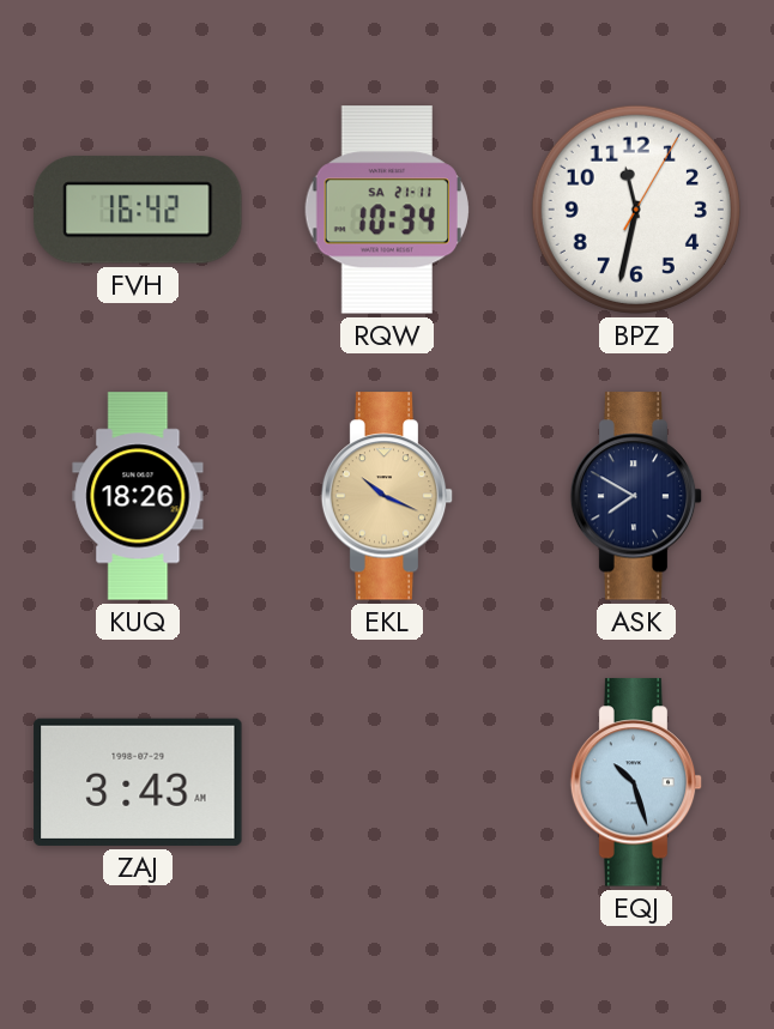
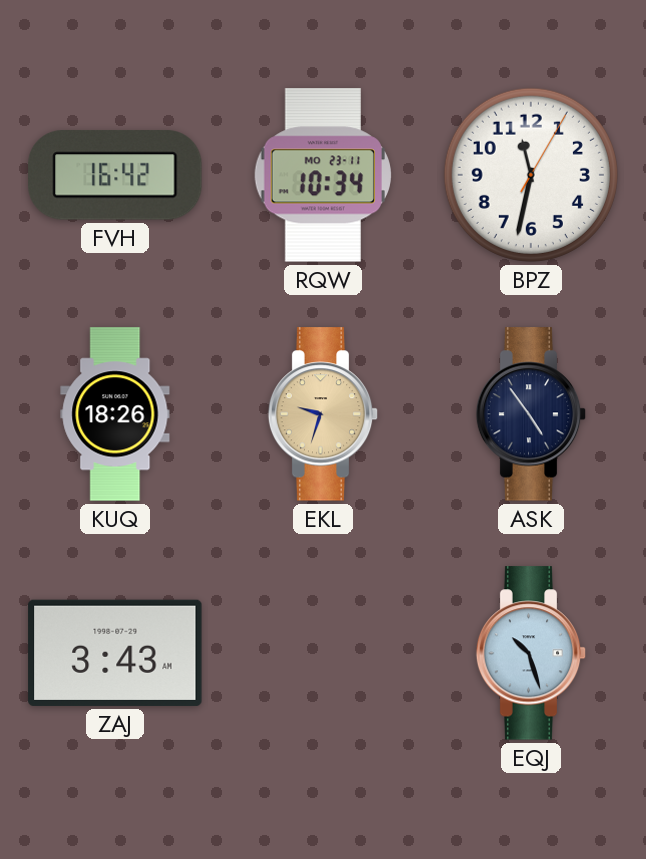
RQW date: SA 21-11 -> MO 23-11 (323, 175)
EKL: 10:19 -> 9:33 (323, 414)
ASK: 7:50 -> 4:54 (531, 414)
